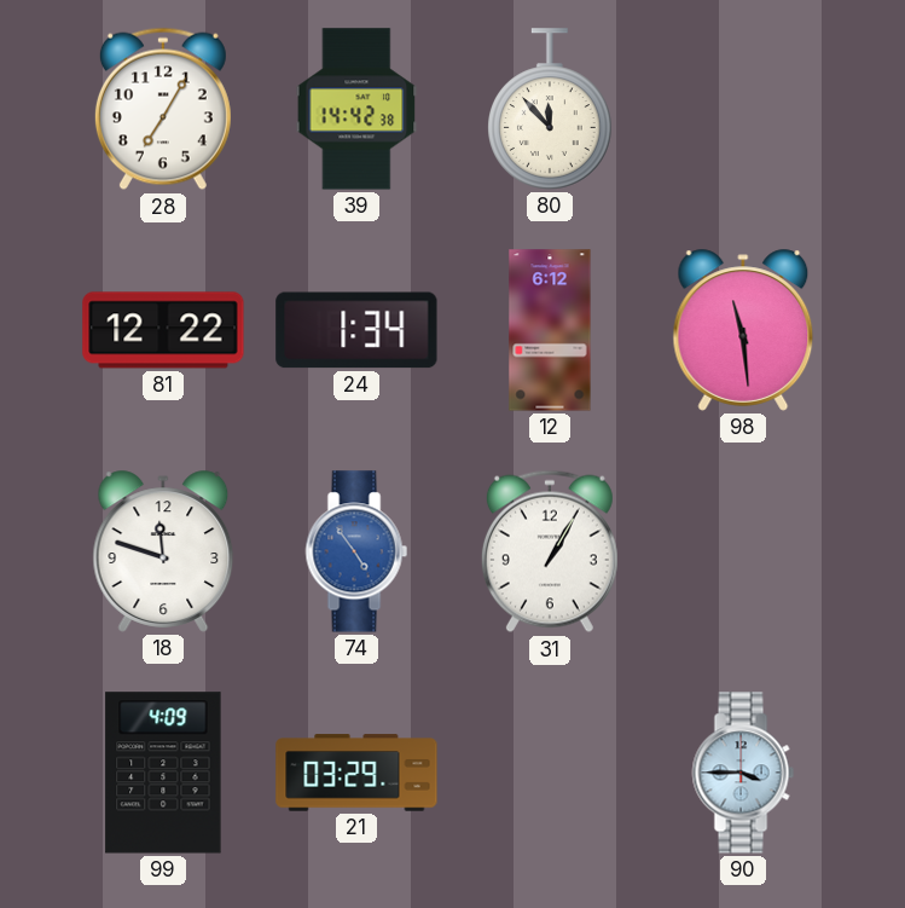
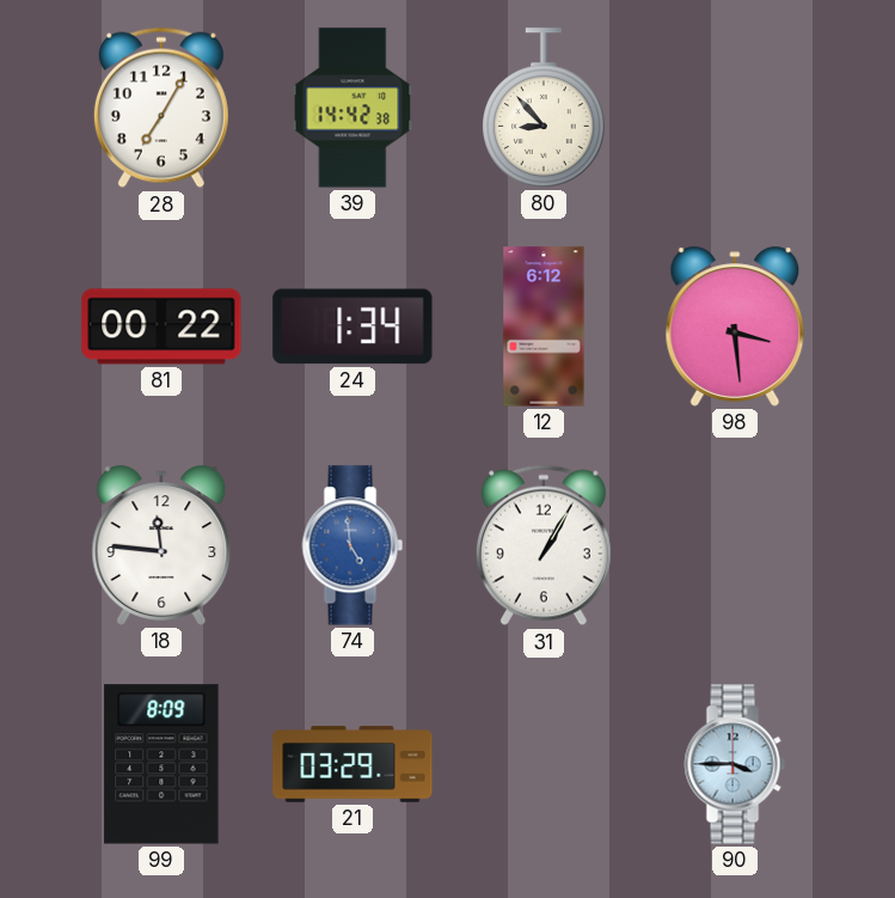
80: 11:53 -> 8:53 (545, 108)
81: 12:22 -> 00:22 (161, 326)
98: 11:29 -> 3:29 (735, 326)
18: 11:48 -> 11:46 (161, 545)
74: 4:54 -> 4:59 (353, 545)
99: 4:09 -> 8:09 (161, 764)
